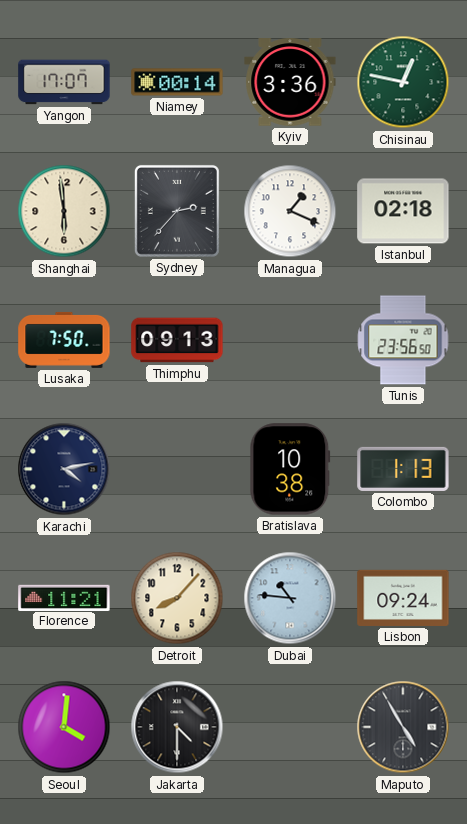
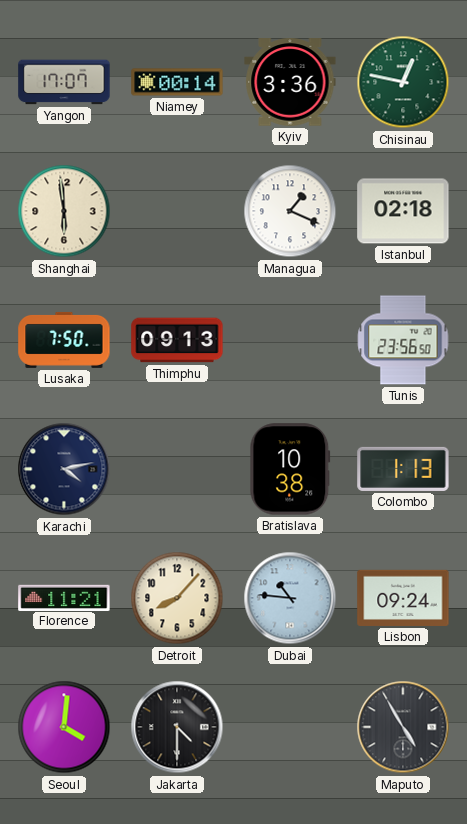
Sydney: 2:37 -> none (177, 211)
